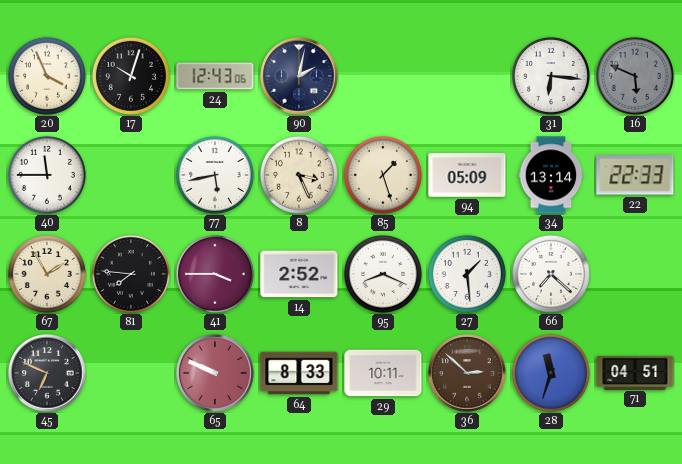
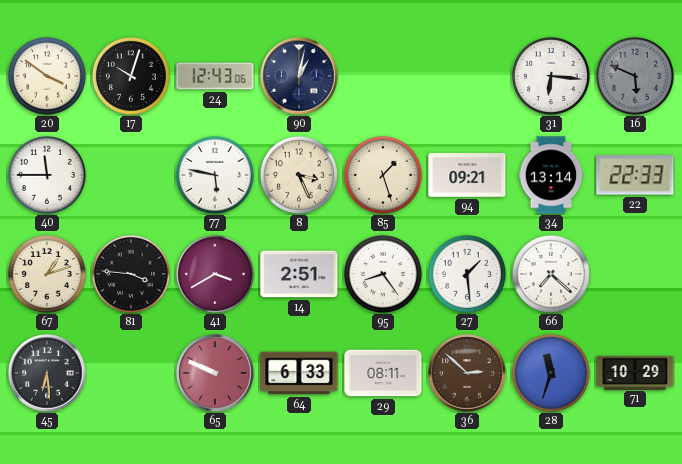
20: 3:56 -> 3:51 (47, 76)
90: 2:02 -> 1:02 (299, 76)
77: 5:43 -> 5:47 (215, 175)
94: 05:09 -> 09:21 (467, 175)
67: 1:55 -> 1:12 (47, 274)
81: 7:46 -> 3:46 (131, 274)
41: 3:45 -> 3:40 (215, 274)
14: 2:52 -> 2:51 (299, 274)
95: 8:19 -> 8:24 (383, 274)
45: 6:49 -> 6:29 (47, 373)
64: 8:33 -> 6:33 (299, 373)
29: 10:11 -> 08:11 (383, 373)
71: 04:51 -> 10:29 (635, 372)
